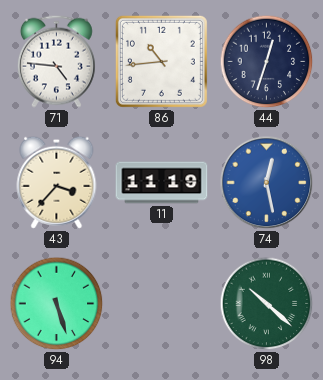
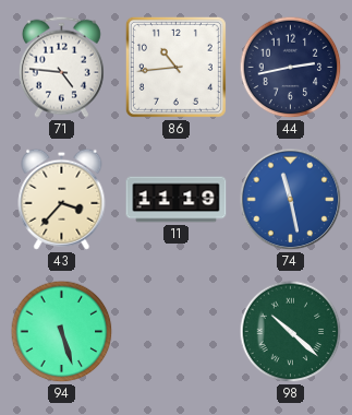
44: 12:33 -> 2:43 (291, 68)
74: 12:28 -> 11:28 (291, 200)
